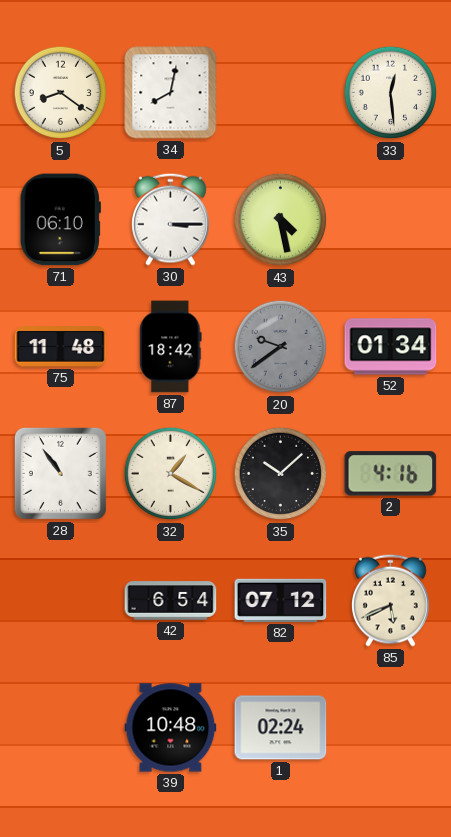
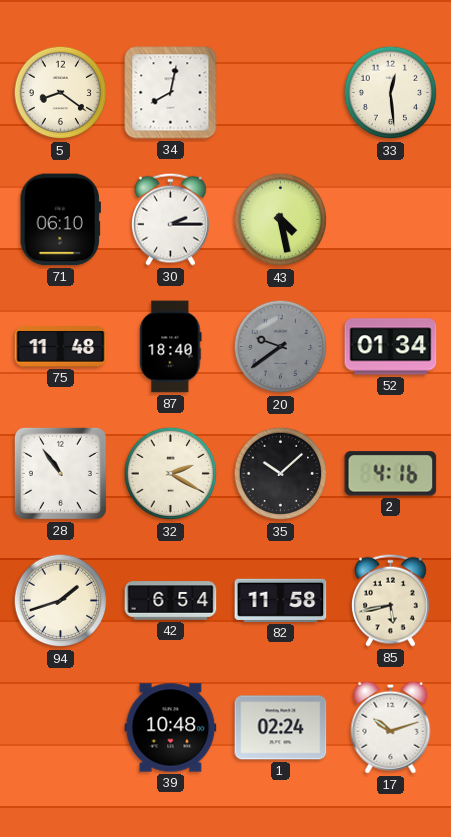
30: 3:15 -> 2:15 (171, 219)
87: 18:42 -> 18:40 (171, 347)
32: 1:20 -> 2:20 (171, 474)
94: none -> 1:42 (61, 601)
82: 07:12 -> 11:58 (281, 600)
85: 5:41 -> 5:43 (391, 600)
17: none -> 10:12 (391, 727)
